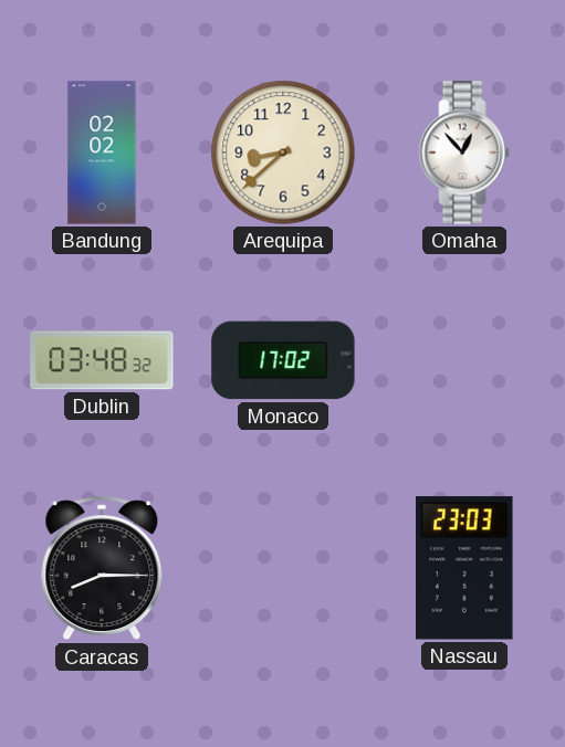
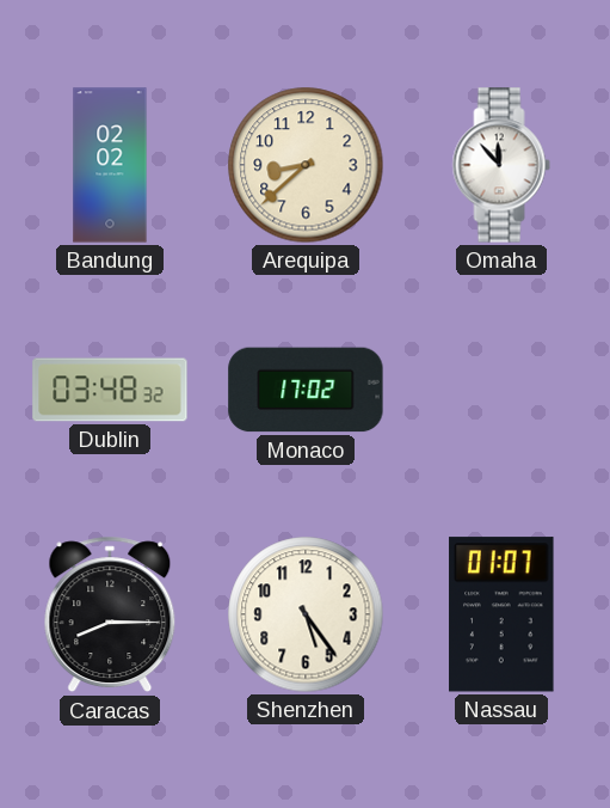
Omaha: 12:53 -> 11:53 (501, 165)
Shenzhen: none -> 5:24 (306, 614)
Nassau: 23:03 -> 01:07 (501, 614)
